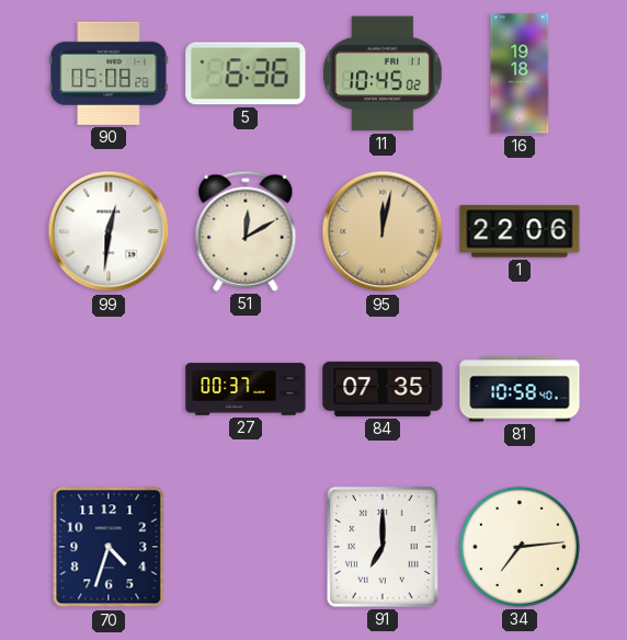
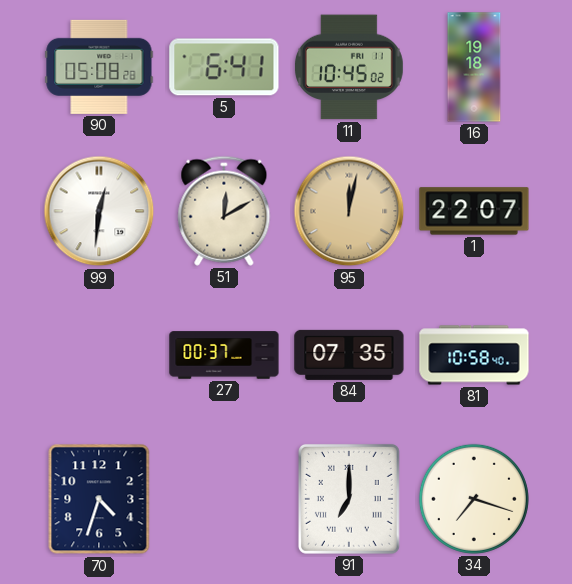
5: 6:36 -> 6:41 (224, 67)
1: 22:06 -> 22:07 (474, 211)
34: 7:14 -> 7:18 (474, 499)
